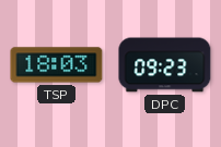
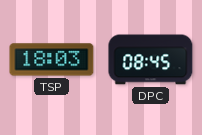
DPC: 09:23 -> 08:45 (151, 60)
